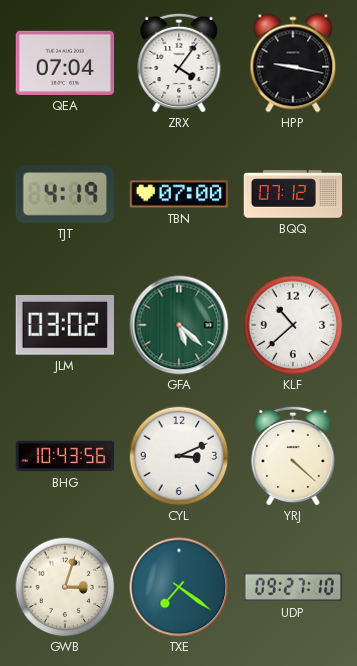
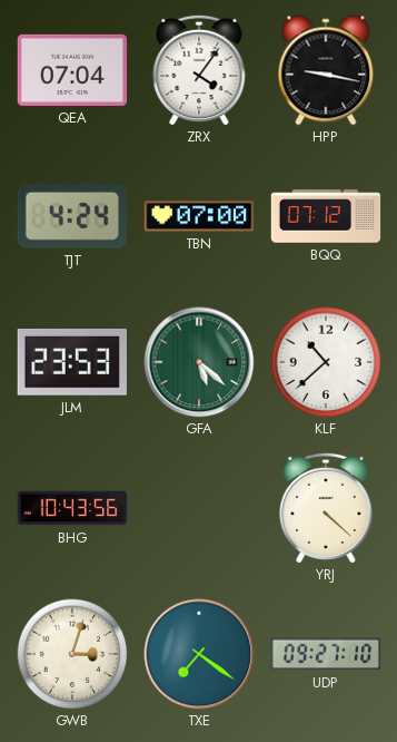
TJT: 4:19 -> 4:24 (71, 216)
JLM: 03:02 -> 23:53 (72, 363)
CYL: 3:11 -> none (179, 456)
